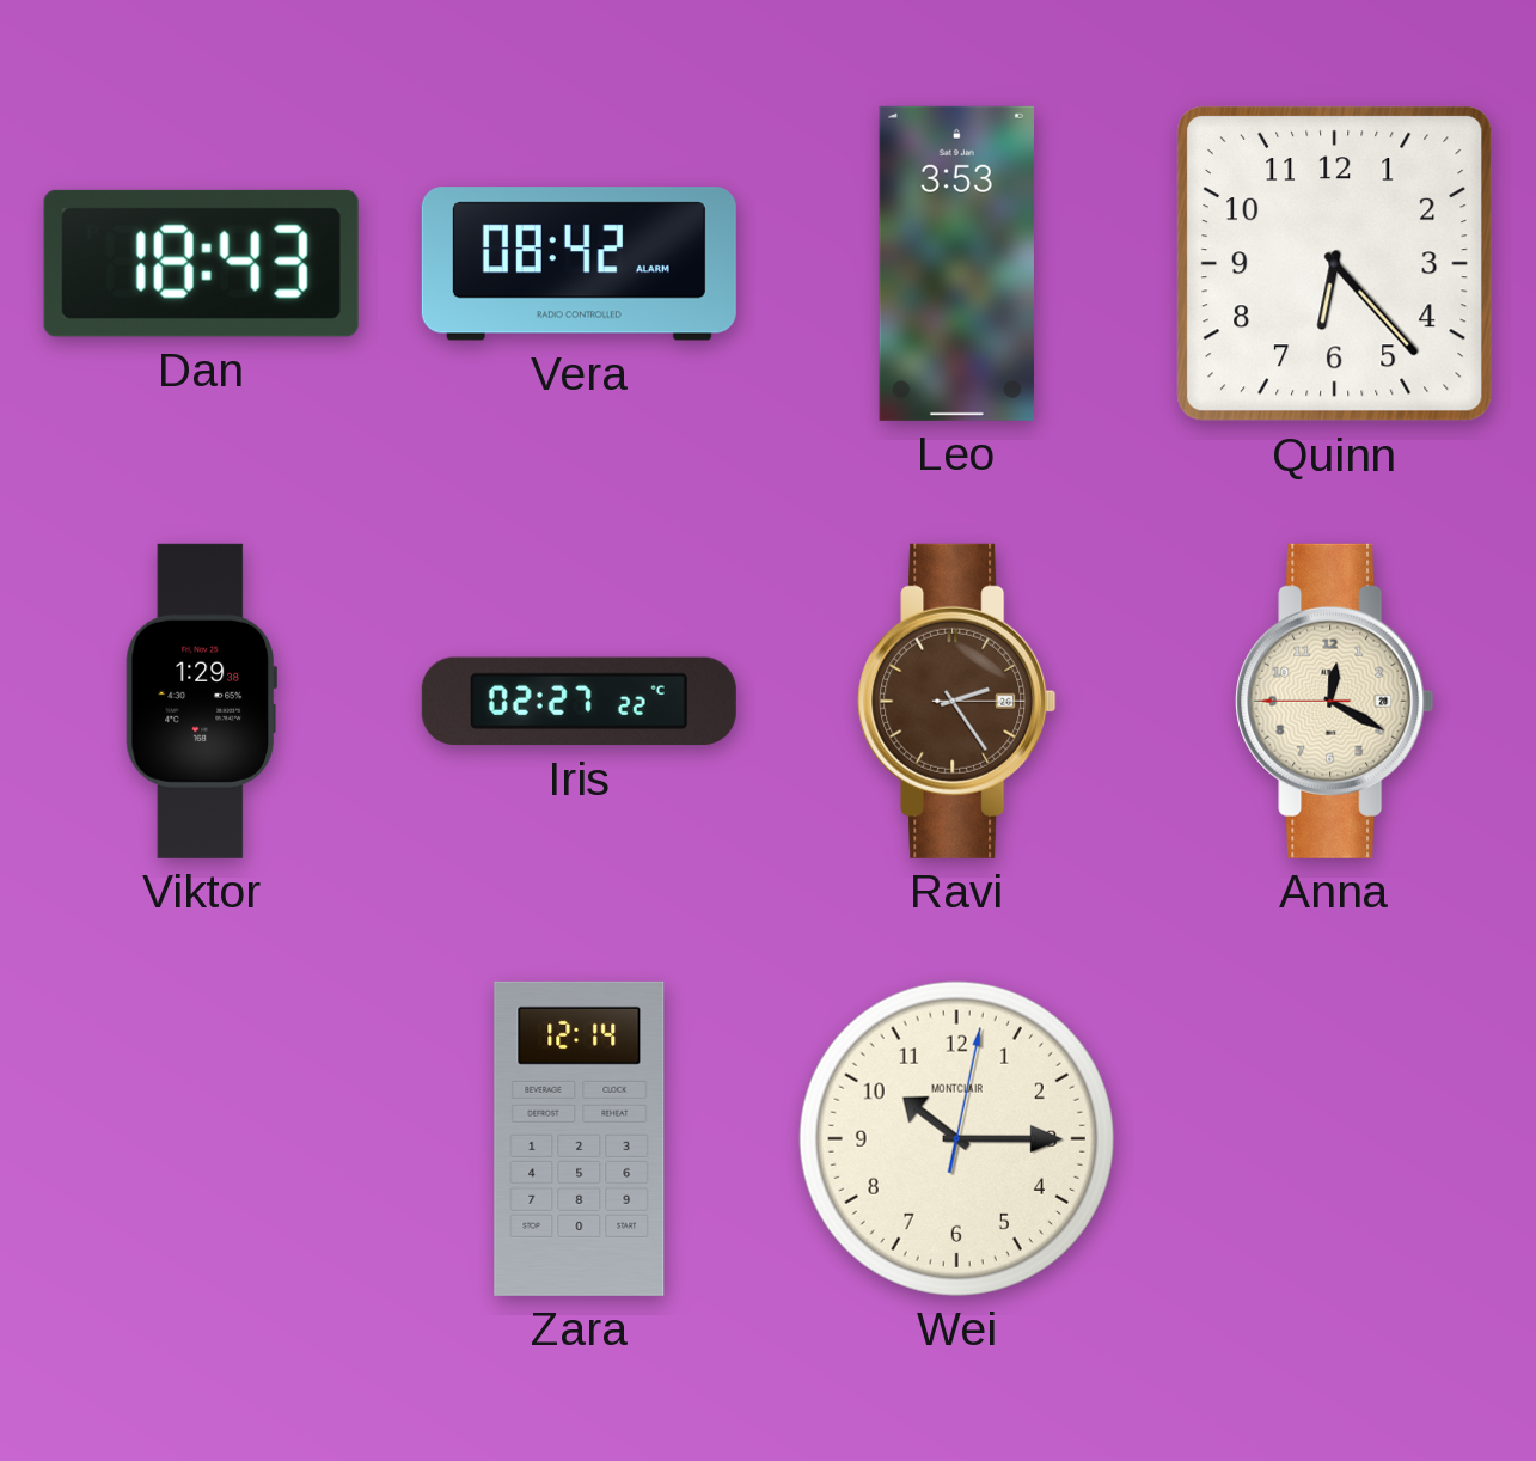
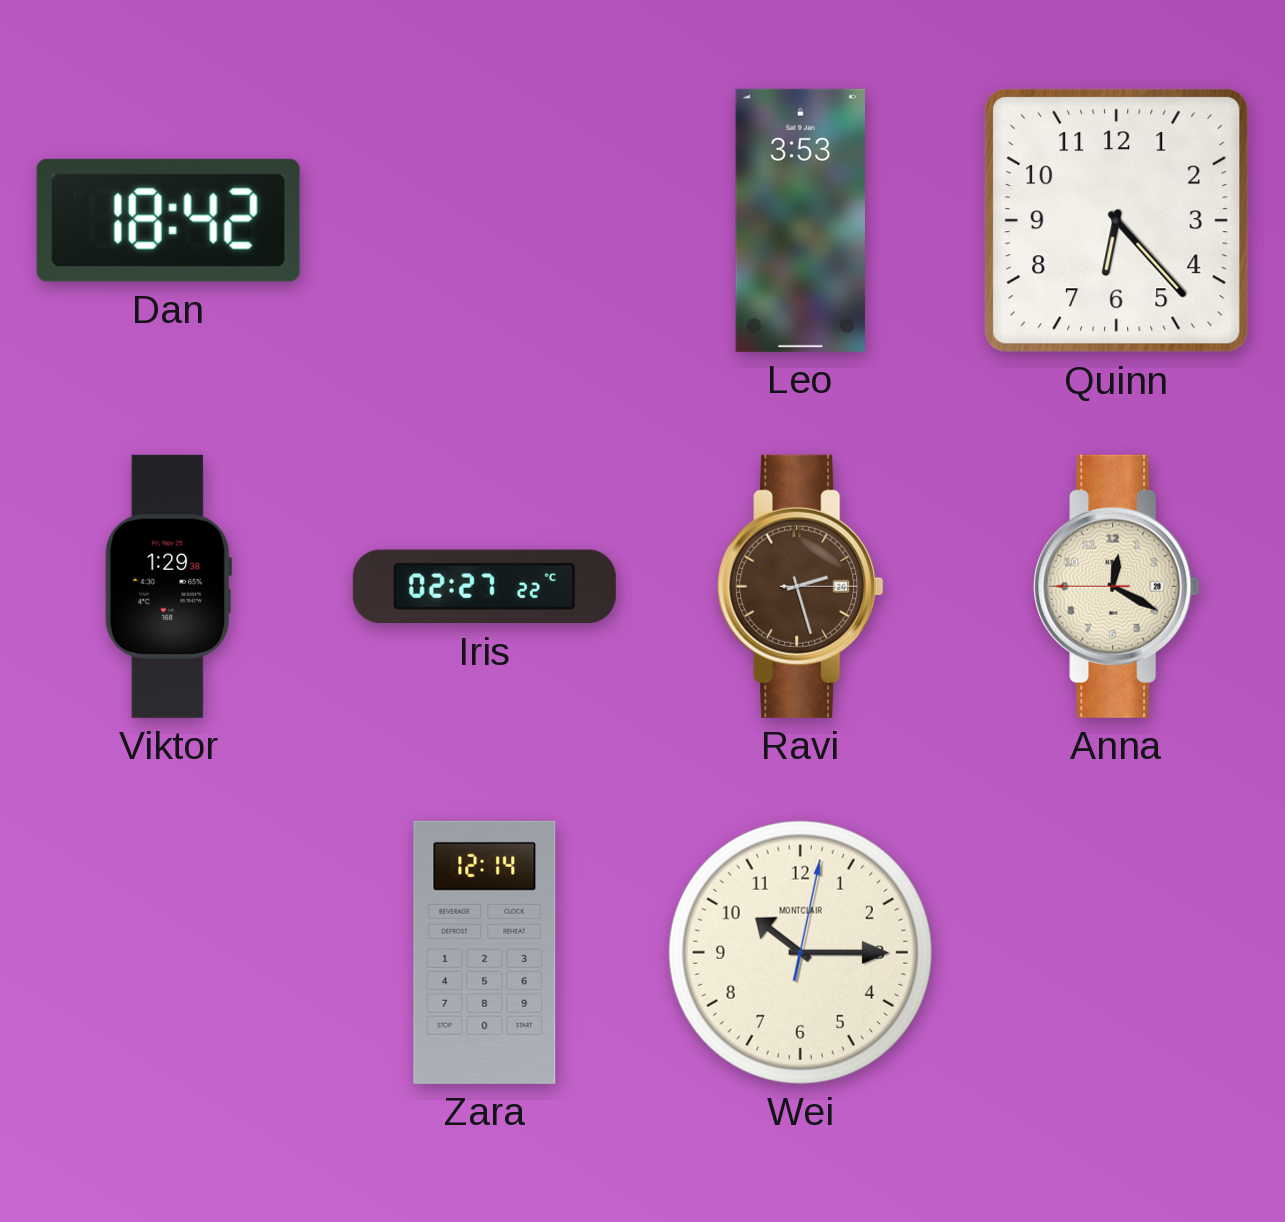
Dan: 18:43 -> 18:42 (168, 220)
Vera: 08:42 -> none (579, 264)
Ravi: 2:24 -> 2:27 (801, 586)
